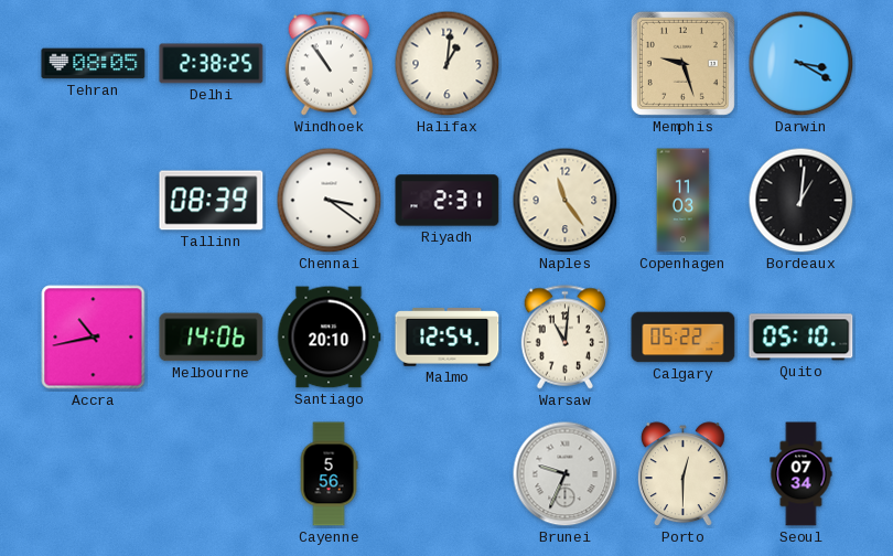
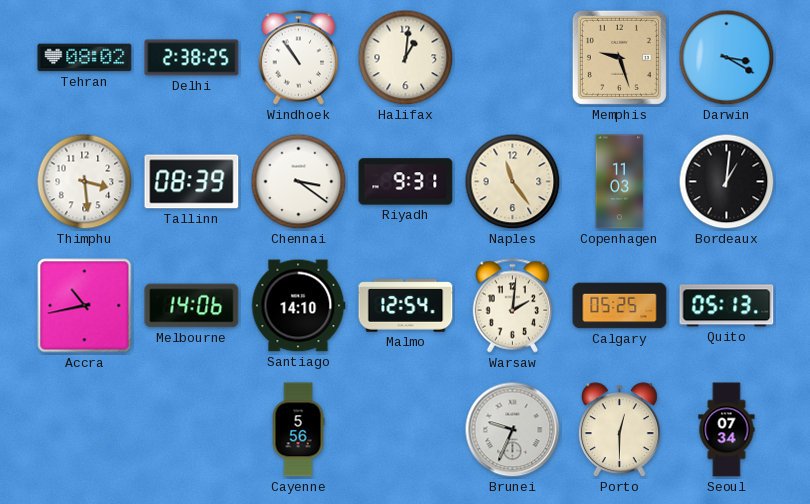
Tehran: 08:05 -> 08:02 (85, 58)
Thimphu: none -> 3:29 (85, 182)
Riyadh: 2:31 -> 9:31 (406, 182)
Santiago: 20:10 -> 14:10 (298, 306)
Warsaw: 11:01 -> 2:01 (513, 306)
Calgary: 05:22 -> 05:25 (620, 306)
Quito: 05:10 -> 05:13 (727, 306)
